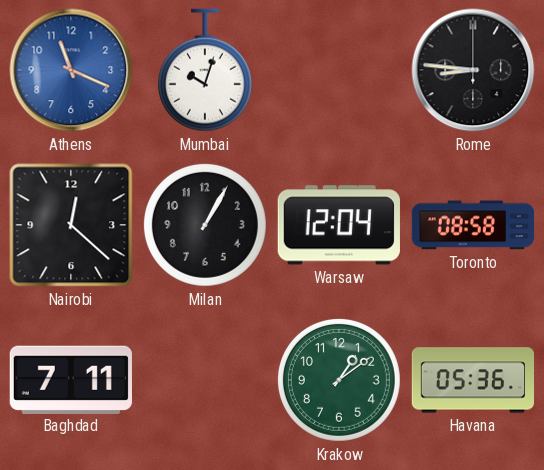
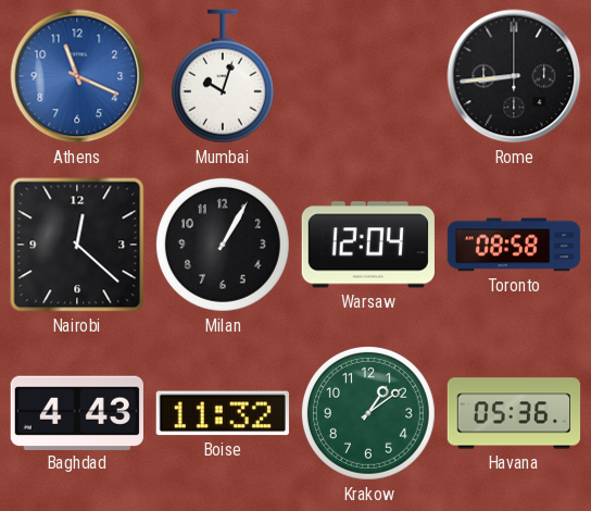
Rome: 8:46 -> 8:44 (514, 76)
Baghdad: 7:11 -> 4:43 (77, 412)
Boise: none -> 11:32 (223, 413)
